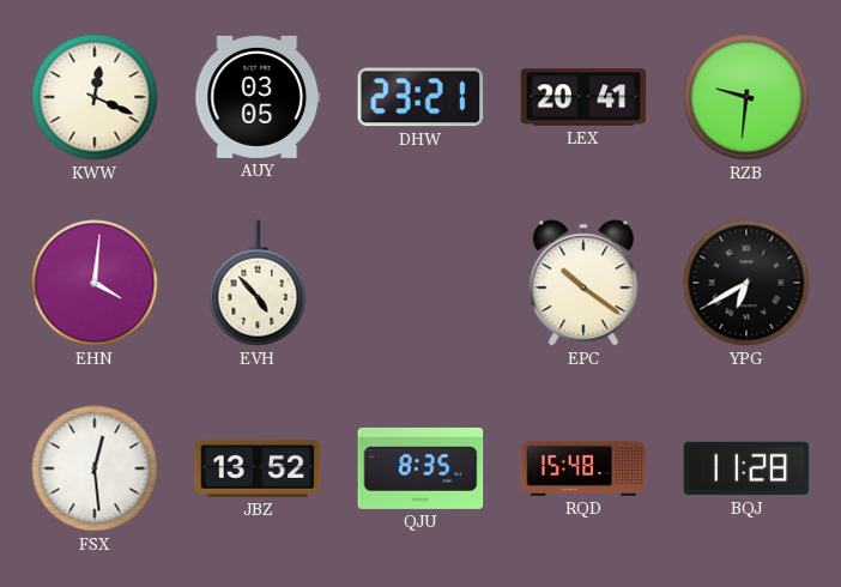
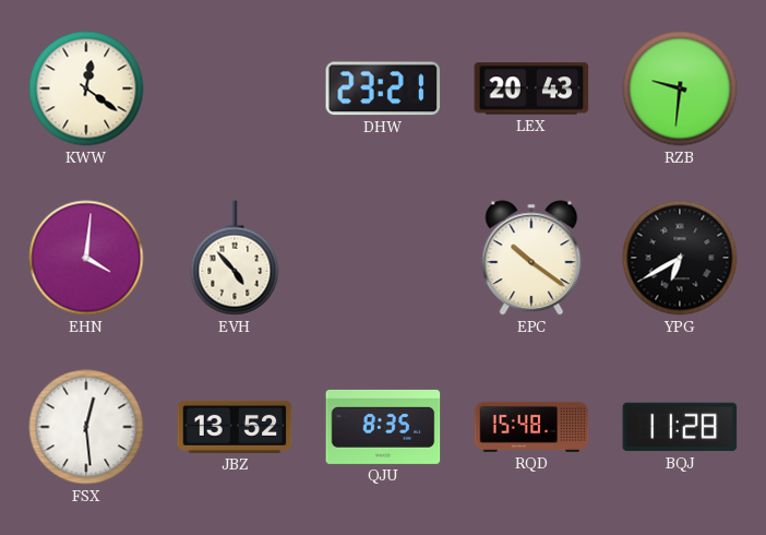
KWW: 12:19 -> 12:21 (86, 88)
AUY: 03:05 -> none (258, 97)
LEX: 20:41 -> 20:43 (531, 88)
